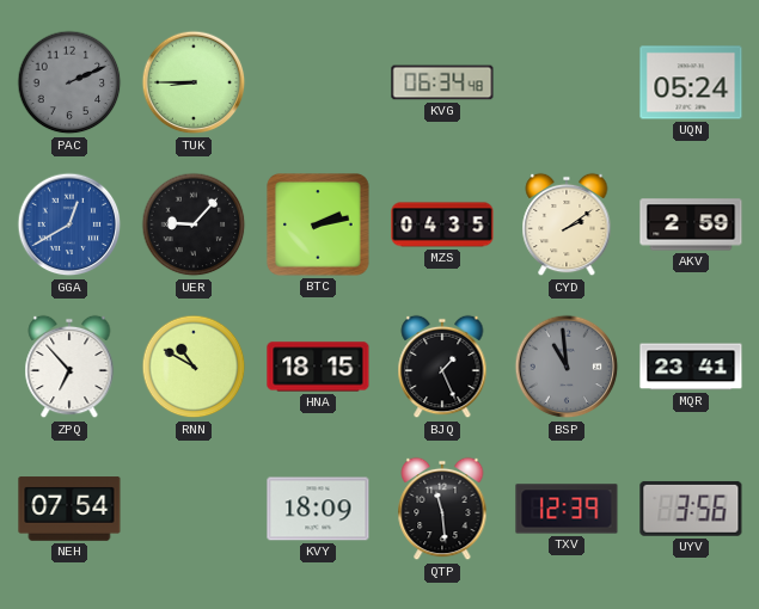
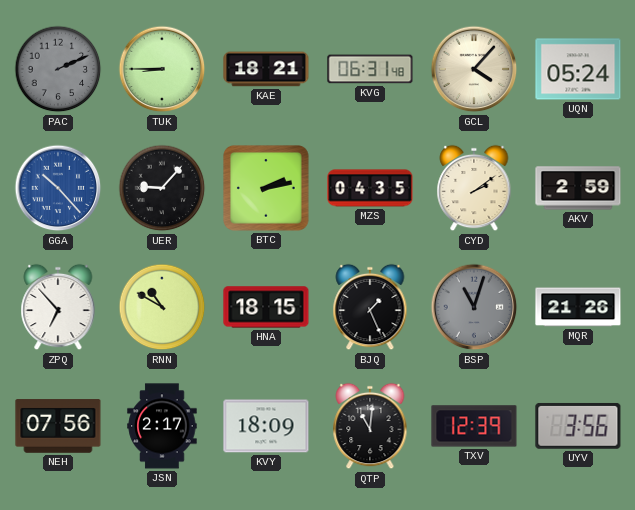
KAE: none -> 18:21 (266, 69)
KVG: 06:34 -> 06:31 (370, 69)
GCL: none -> 4:07 (474, 69)
GGA: 12:40 -> 10:23 (58, 188)
BSP: 10:59 -> 11:03 (474, 307)
MQR: 23:41 -> 21:26 (578, 307)
NEH: 07:54 -> 07:56 (58, 426)
JSN: none -> 2:17 (162, 426)
QTP: 11:29 -> 11:01 (370, 426)
